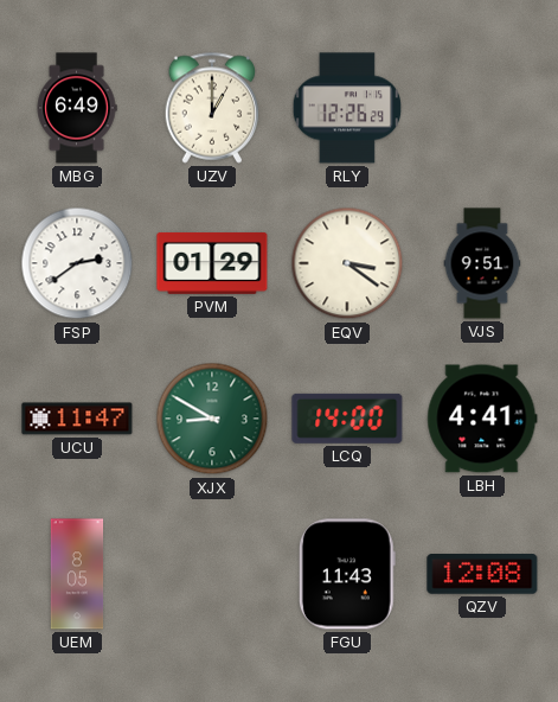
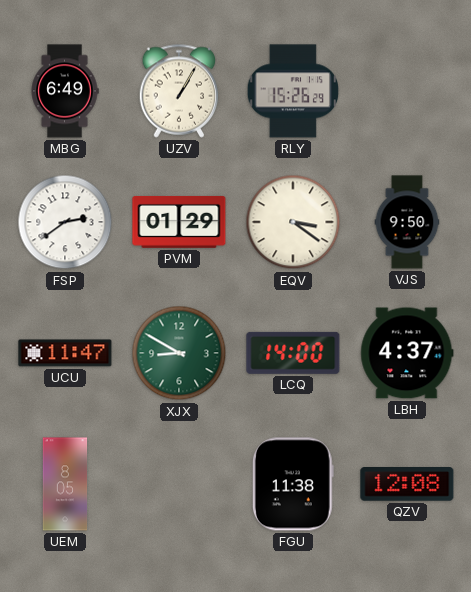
UZV: 1:00 -> 1:05 (179, 91)
RLY: 12:26 -> 15:26 (293, 91)
VJS: 9:51 -> 9:50 (407, 222)
LBH: 4:41 -> 4:37 (407, 353)
FGU: 11:43 -> 11:38 (293, 484)
